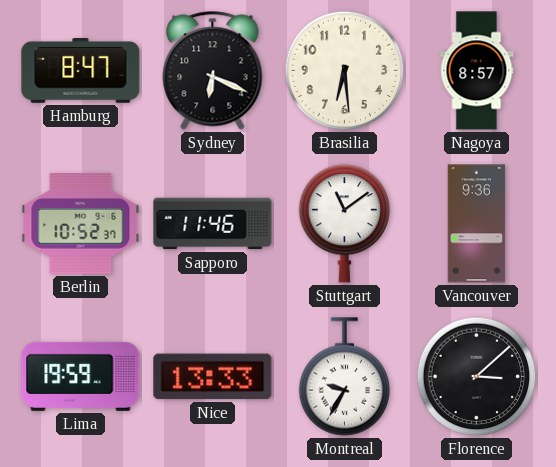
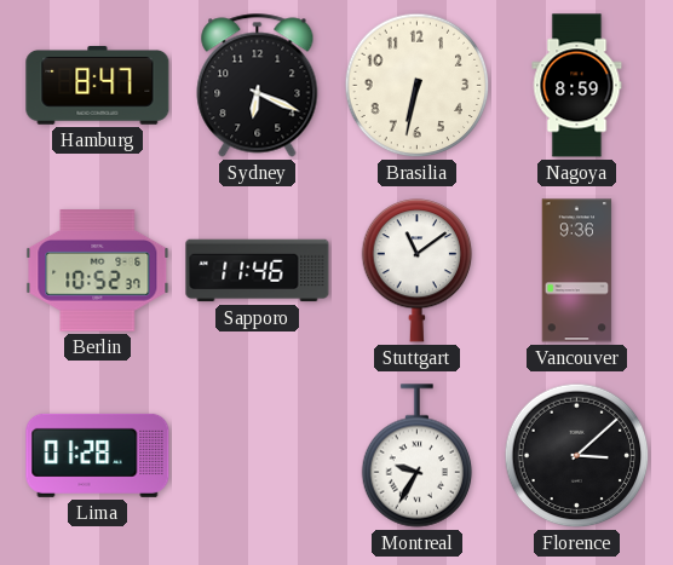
Brasilia: 6:29 -> 6:32 (418, 86)
Nagoya: 8:57 -> 8:59 (577, 86)
Lima: 19:59 -> 01:28 (98, 455)
Nice: 13:33 -> none (213, 377)
